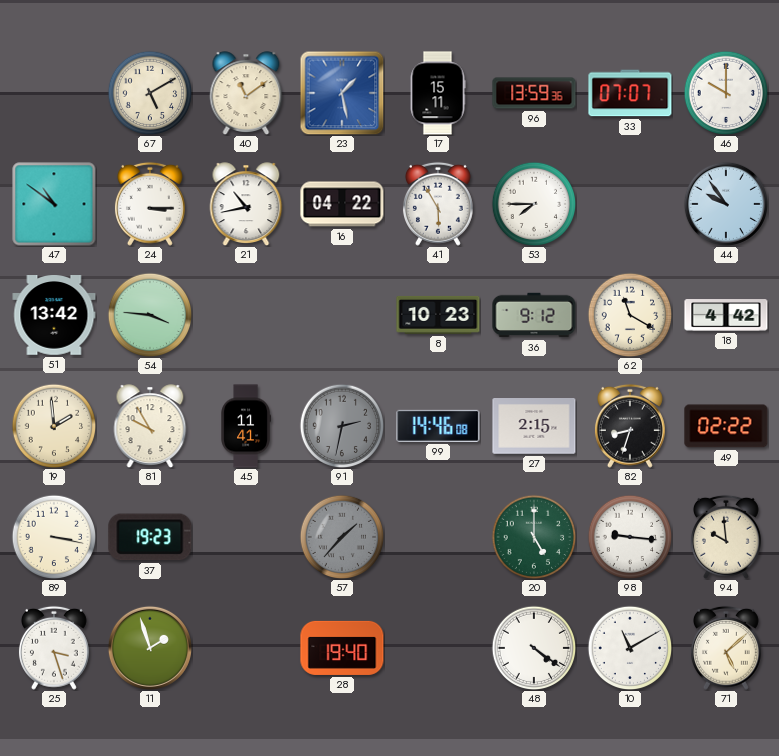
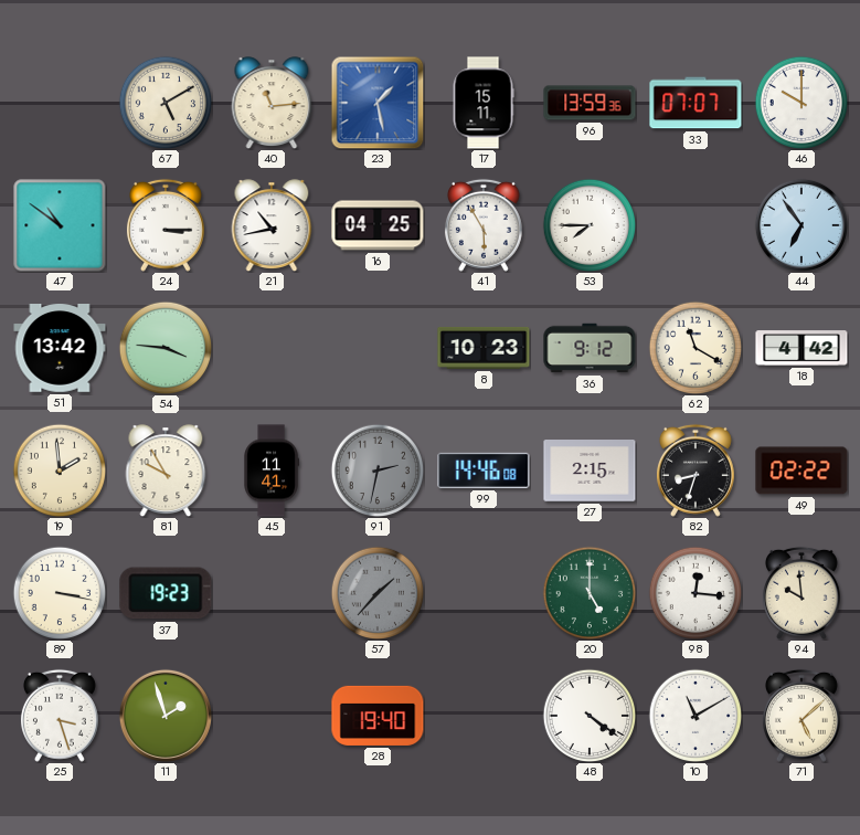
40: 11:09 -> 11:14 (272, 103)
16: 04:22 -> 04:25 (378, 225)
44: 9:54 -> 6:54 (801, 225)
98: 9:16 -> 12:16 (696, 593)
